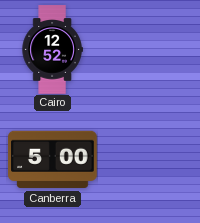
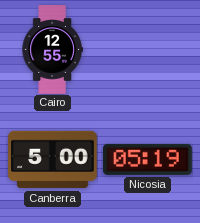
Cairo: 12:52 -> 12:55 (52, 50)
Nicosia: none -> 05:19 (148, 159)
